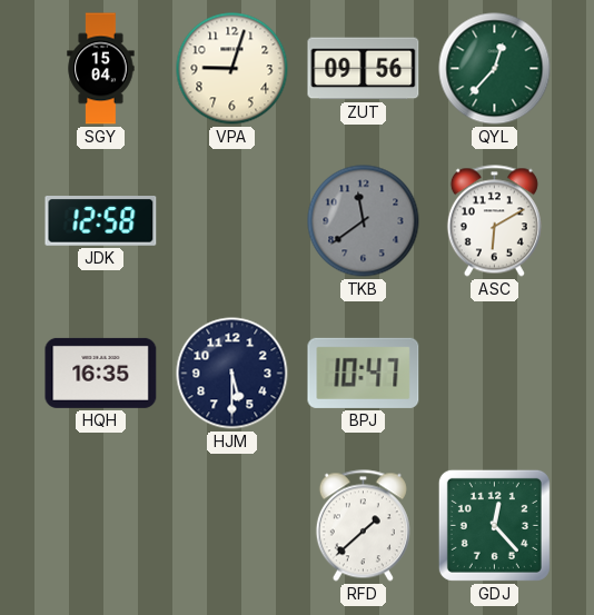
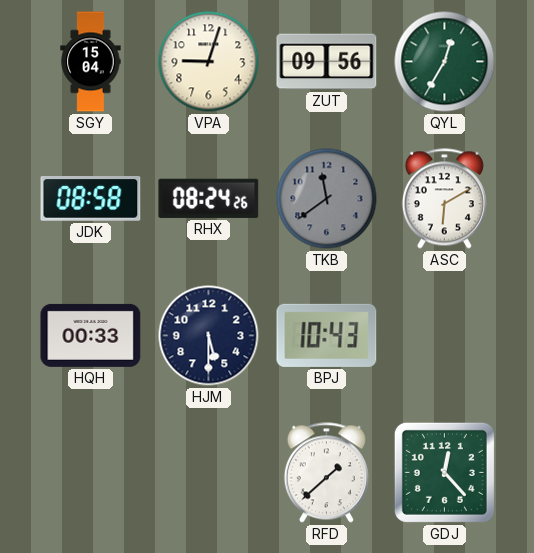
QYL: 12:37 -> 12:35 (445, 62)
JDK: 12:58 -> 08:58 (91, 199)
RHX: none -> 08:24 (209, 198)
HQH: 16:35 -> 00:33 (91, 335)
BPJ: 10:47 -> 10:43 (327, 335)
